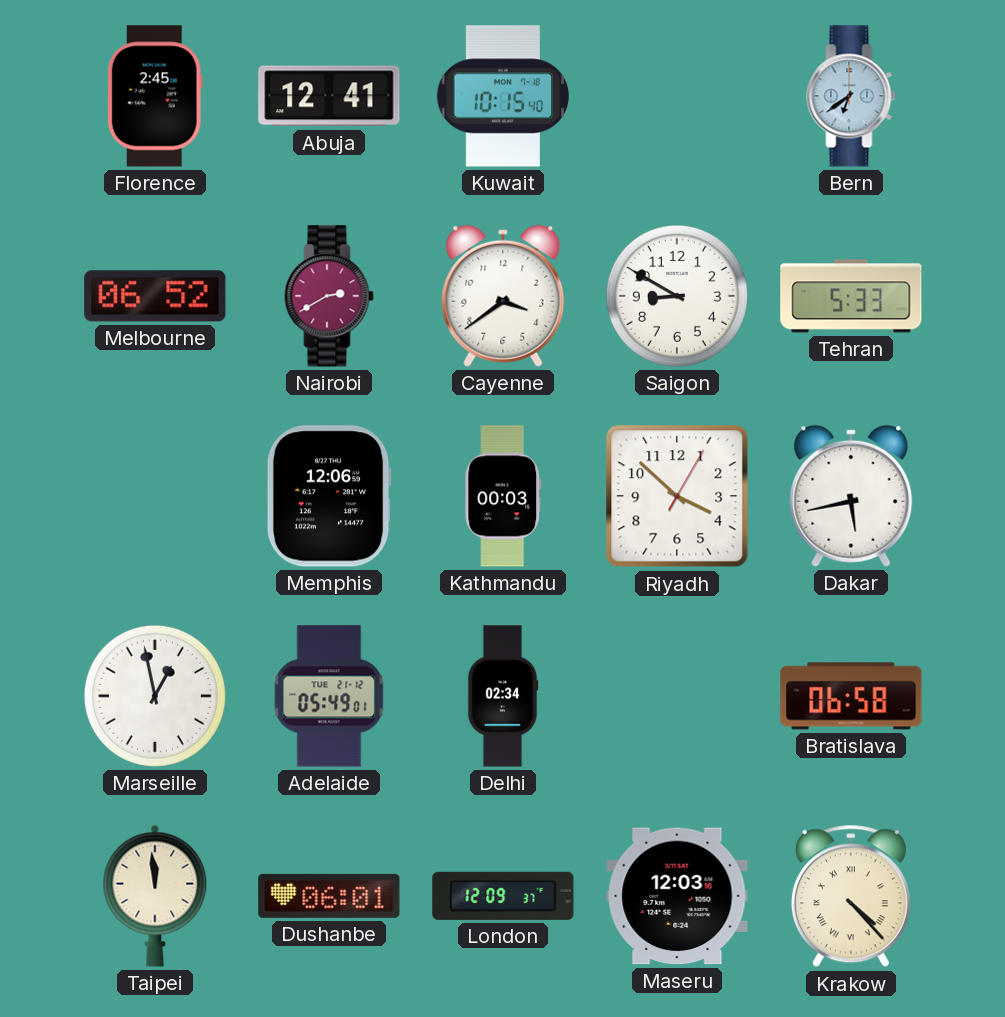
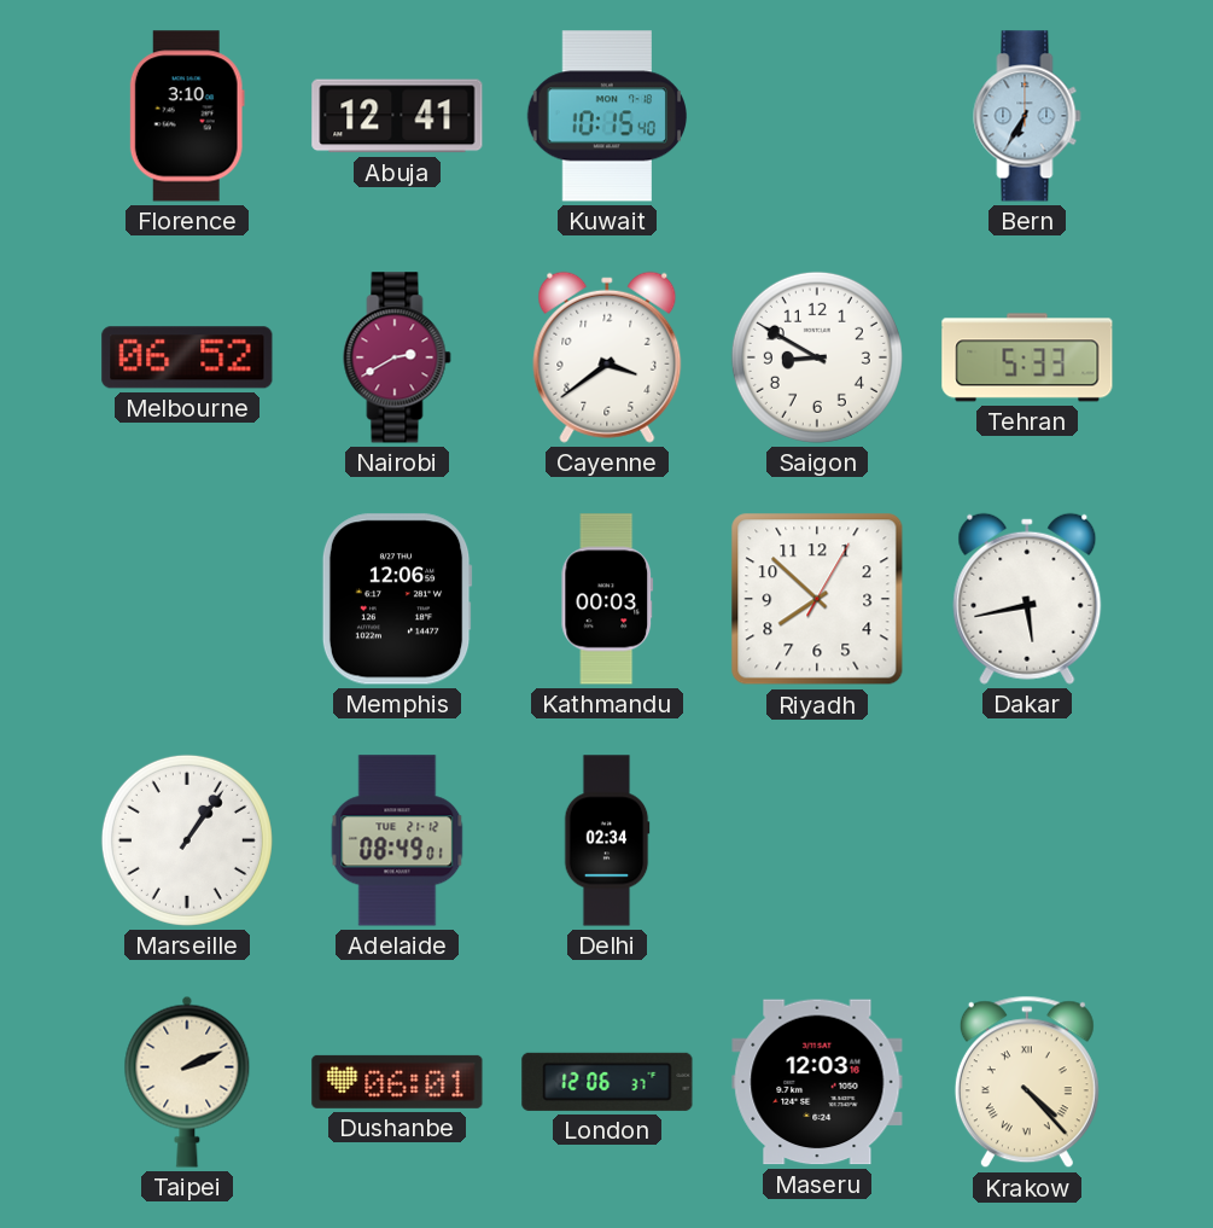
Florence: 2:45 -> 3:10 (187, 116)
Bern: 6:39 -> 6:35 (1027, 116)
Riyadh: 3:52 -> 7:52 (817, 599)
Marseille: 12:58 -> 1:06 (187, 840)
Adelaide: 05:49 -> 08:49 (397, 840)
Bratislava: 06:58 -> none (851, 696)
Taipei: 11:59 -> 2:11 (187, 1082)
London: 12:09 -> 12:06 (607, 1082)
